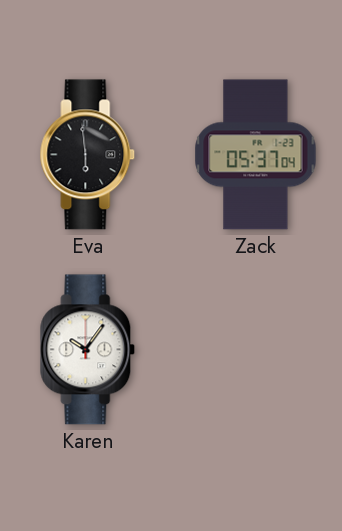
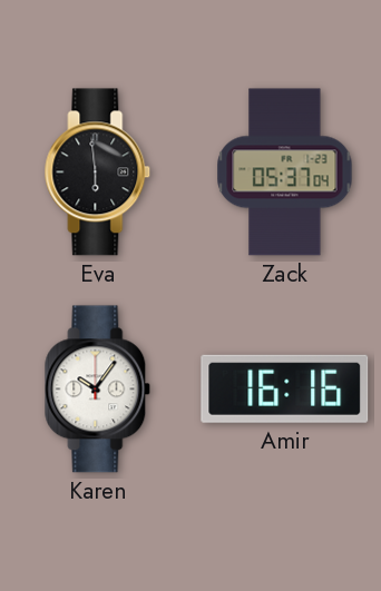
Amir: none -> 16:16 (285, 388)
